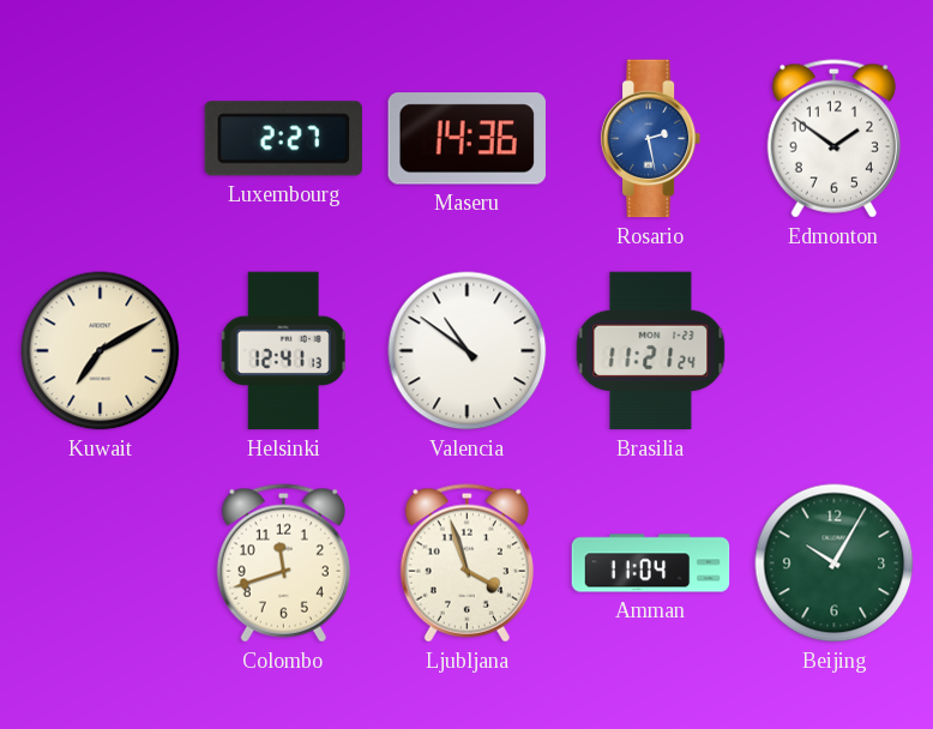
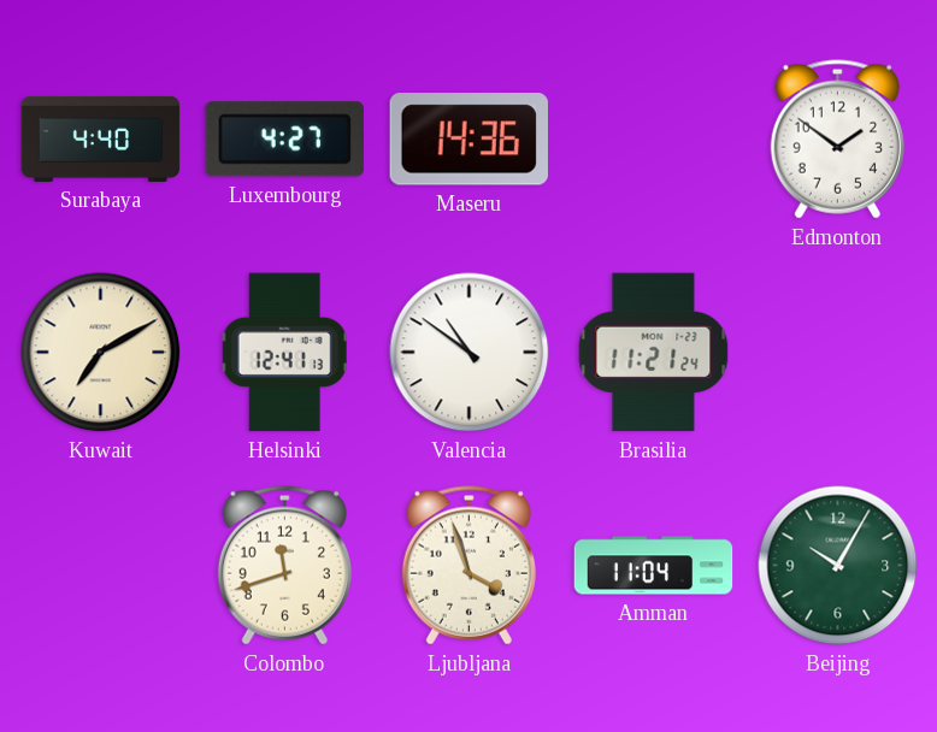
Surabaya: none -> 4:40 (101, 138)
Luxembourg: 2:27 -> 4:27 (284, 140)
Rosario: 2:28 -> none (651, 139)
